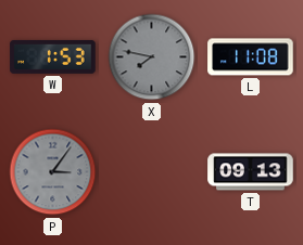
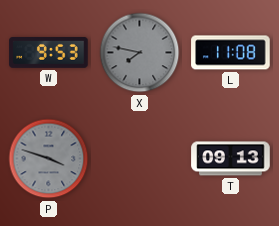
W: 1:53 -> 9:53 (49, 52)
P: 3:06 -> 3:48 (49, 159)
